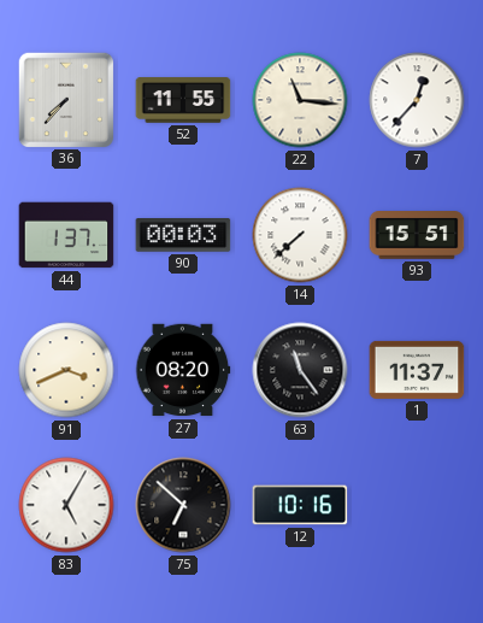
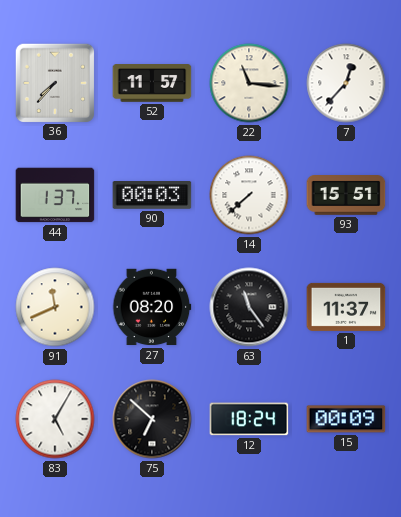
52: 11:55 -> 11:57 (152, 83)
91: 3:41 -> 11:41 (55, 307)
12: 10:16 -> 18:24 (249, 419)
15: none -> 00:09 (346, 419)
